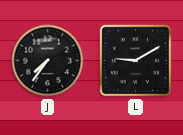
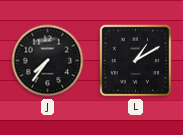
L: 9:10 -> 1:10 (136, 61)
